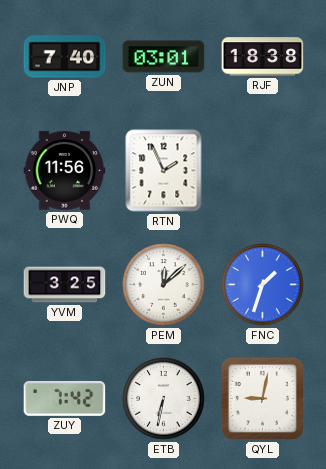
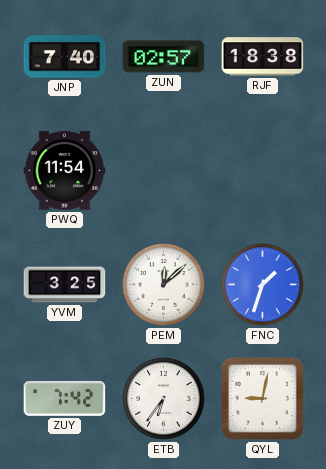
ZUN: 03:01 -> 02:57 (164, 57)
PWQ: 11:56 -> 11:54 (65, 171)
RTN: 1:56 -> none (164, 171)
ETB: 6:32 -> 6:36 (164, 399)
